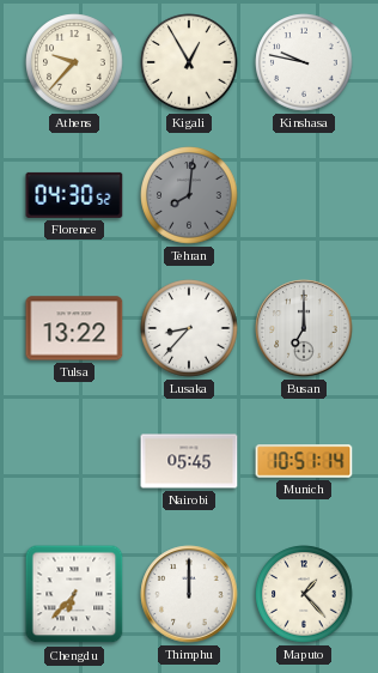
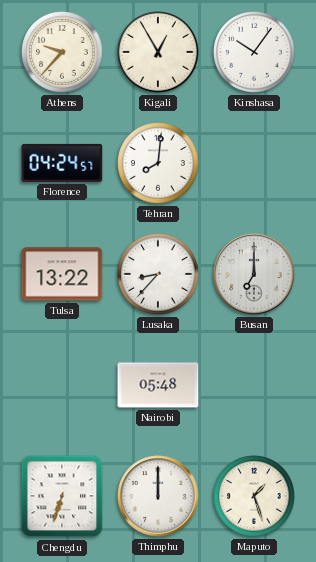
Kinshasa: 9:47 -> 10:06 (254, 52)
Florence: 04:30 -> 04:24 (62, 163)
Tehran dial: grey -> white (158, 163)
Nairobi: 05:45 -> 05:48 (158, 385)
Munich: 10:51 -> none (304, 461)
Chengdu: 6:37 -> 6:33 (62, 496)
Maputo: 1:23 -> 1:27 (254, 496)
